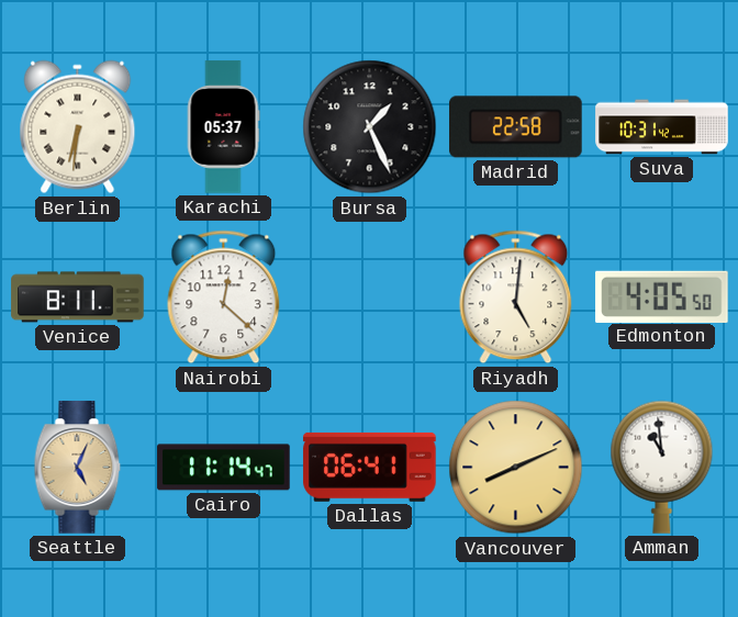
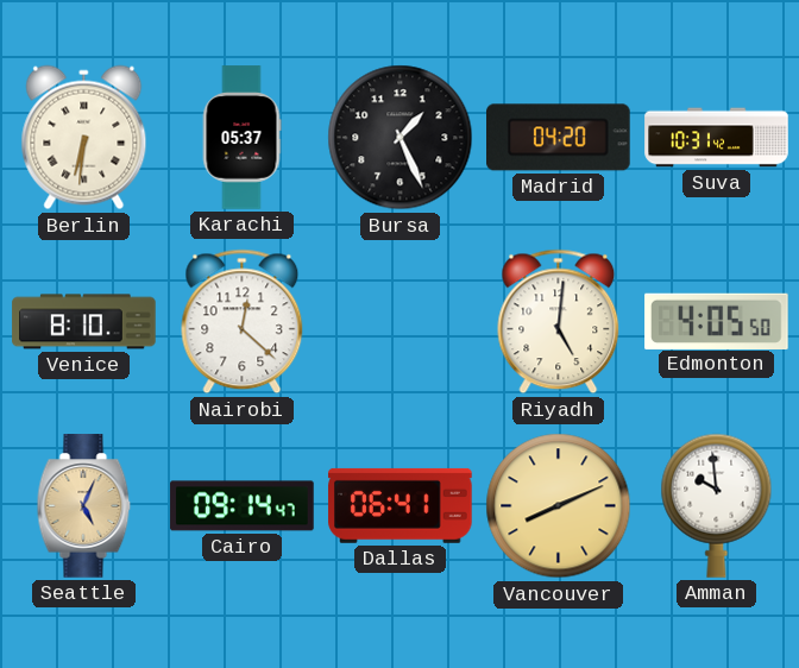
Madrid: 22:58 -> 04:20 (559, 138)
Venice: 8:11 -> 8:10 (84, 322)
Cairo: 11:14 -> 09:14 (243, 506)
Amman: 10:59 -> 9:59 (717, 505)
